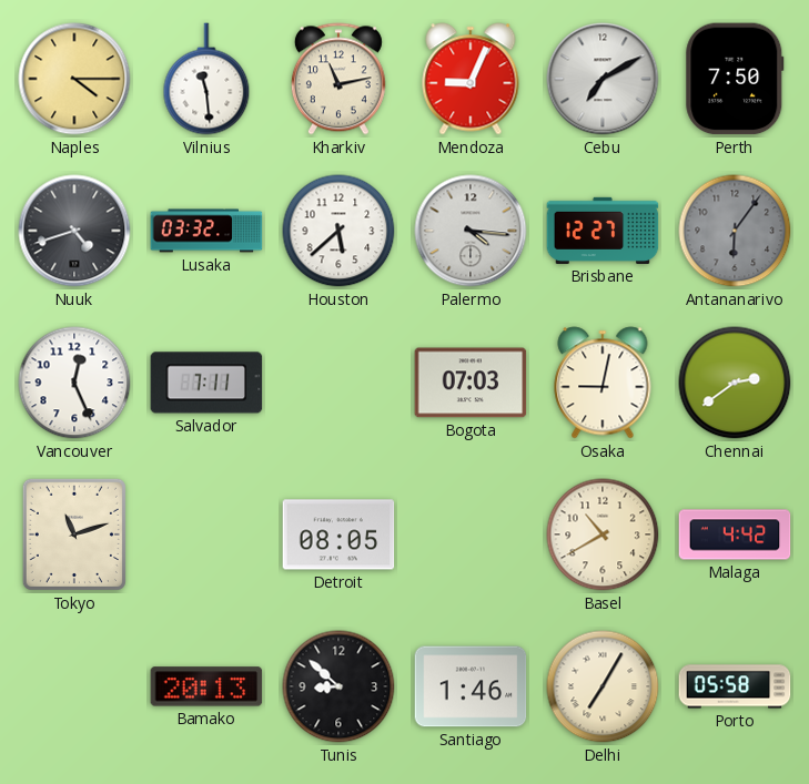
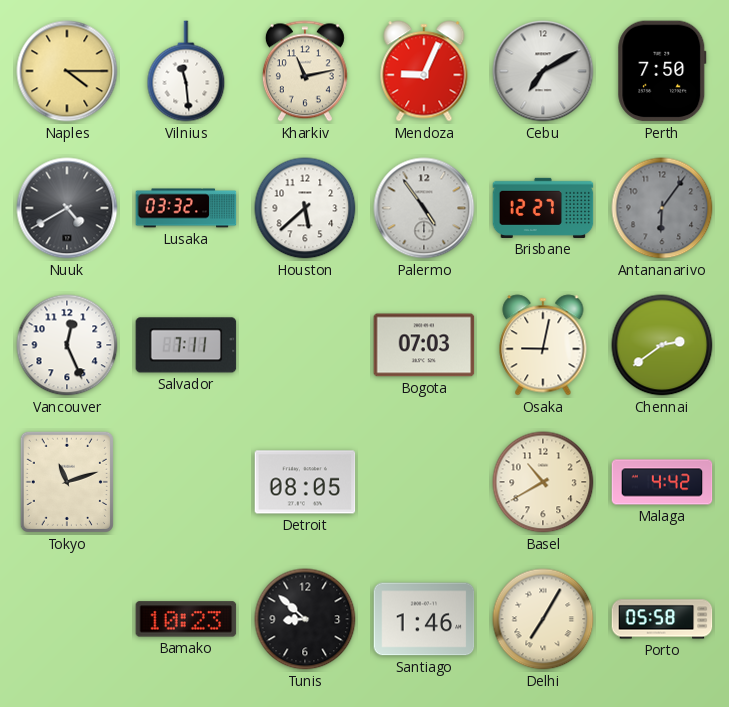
Nuuk: 4:42 -> 4:40 (67, 208)
Palermo: 4:16 -> 4:54 (424, 208)
Bamako: 20:13 -> 10:23 (186, 619)
